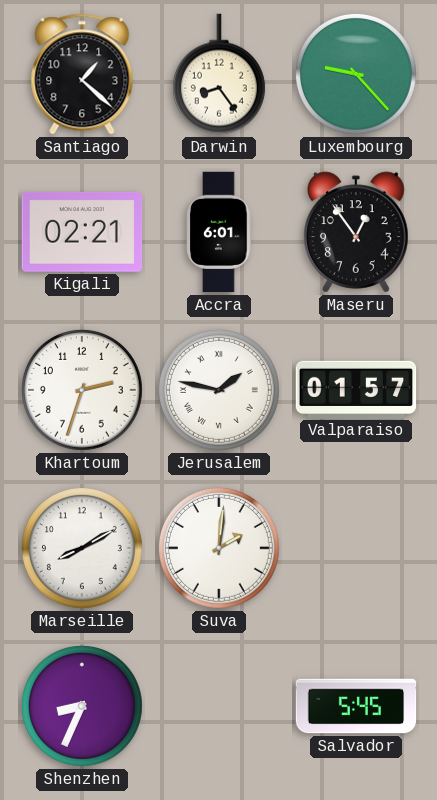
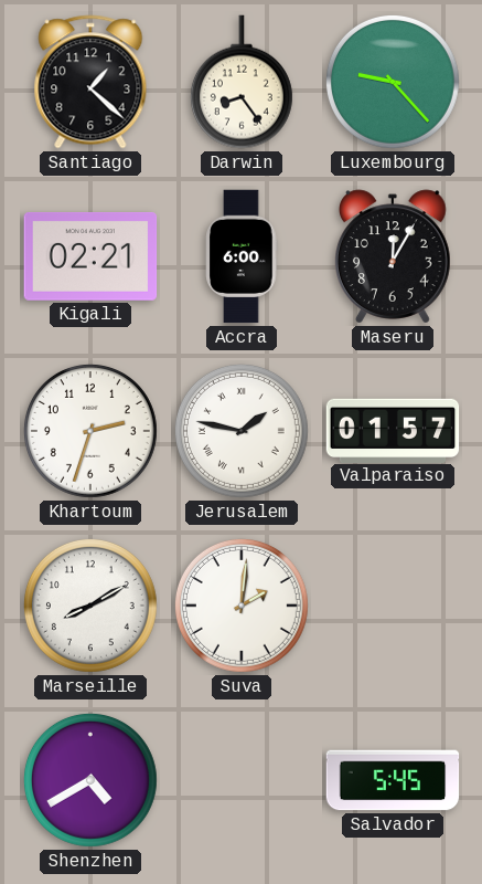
Accra: 6:01 -> 6:00 (242, 256)
Maseru: 12:54 -> 12:05 (394, 256)
Shenzhen: 8:34 -> 4:40 (90, 780)
